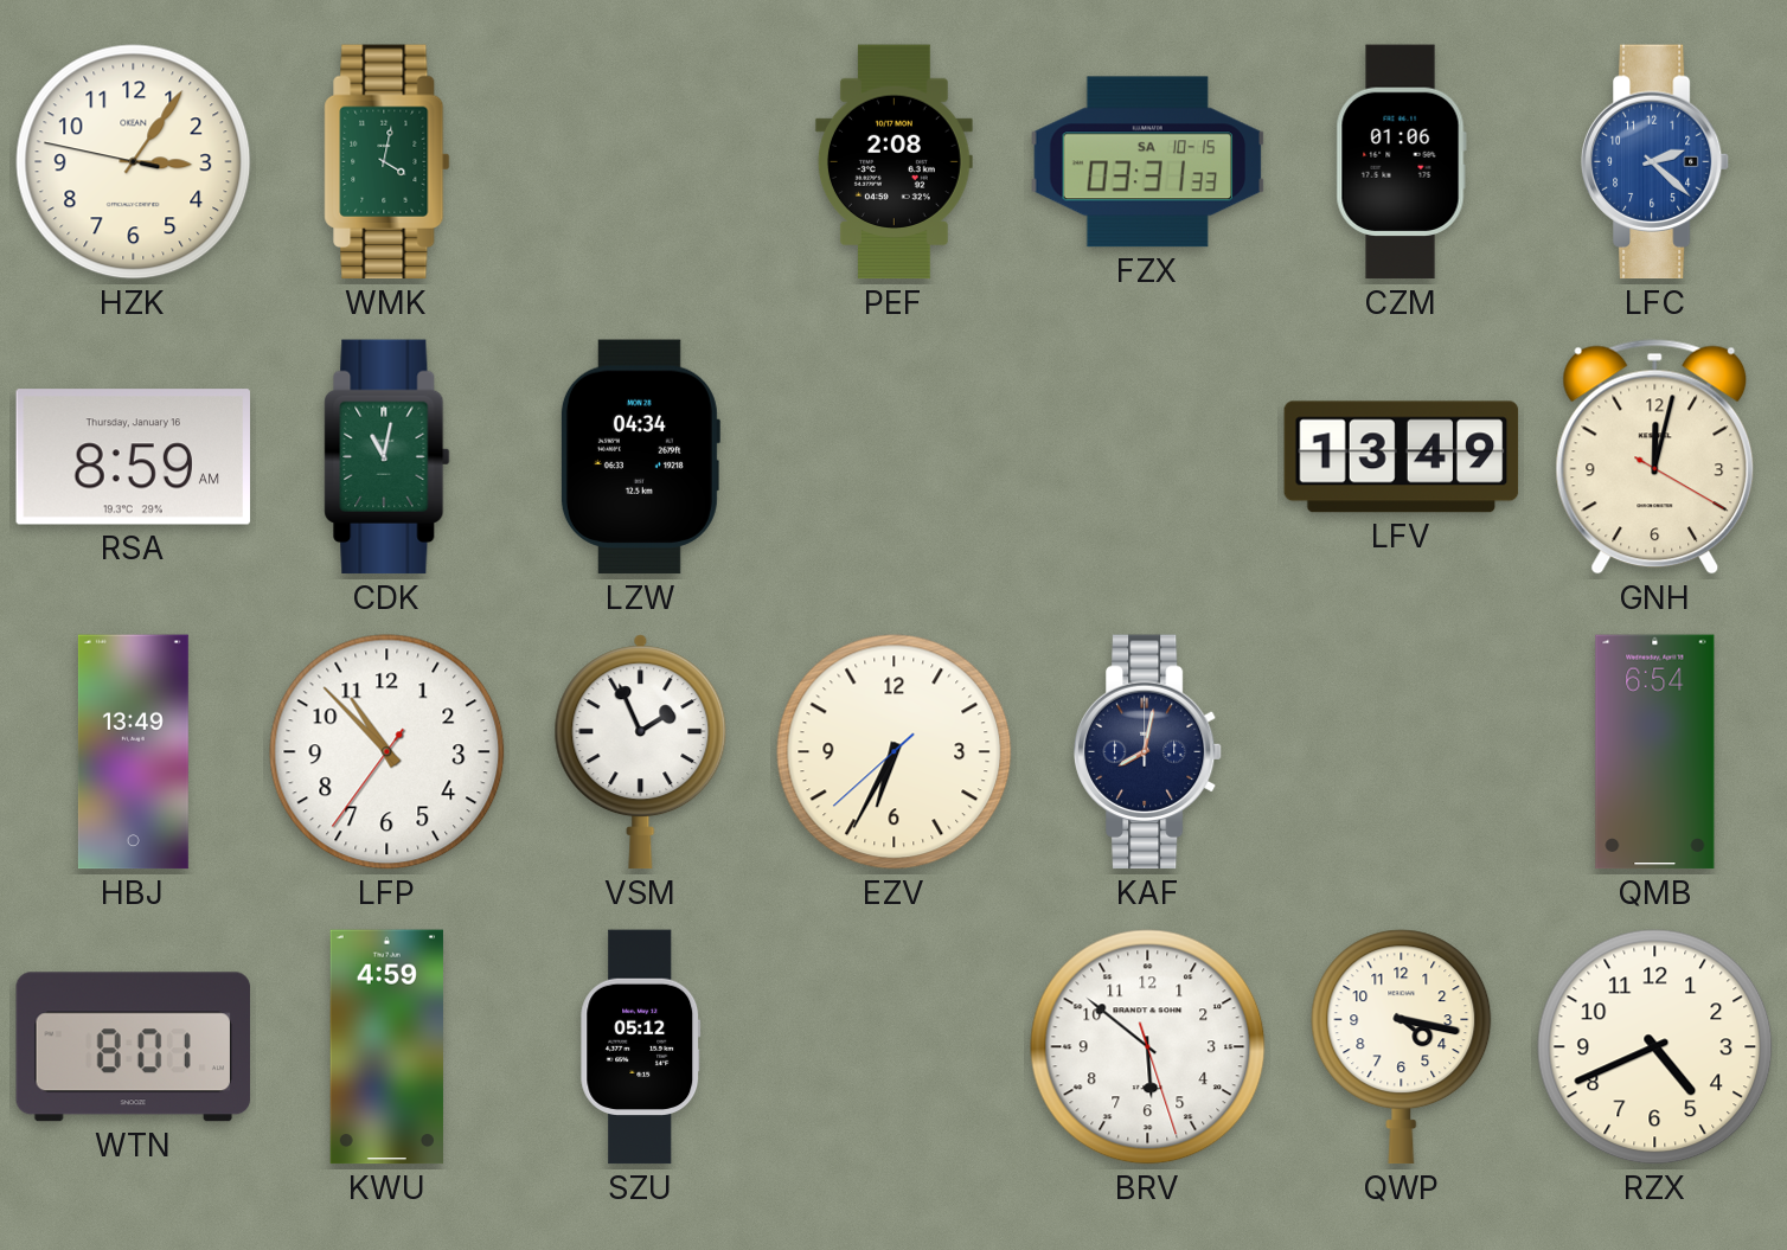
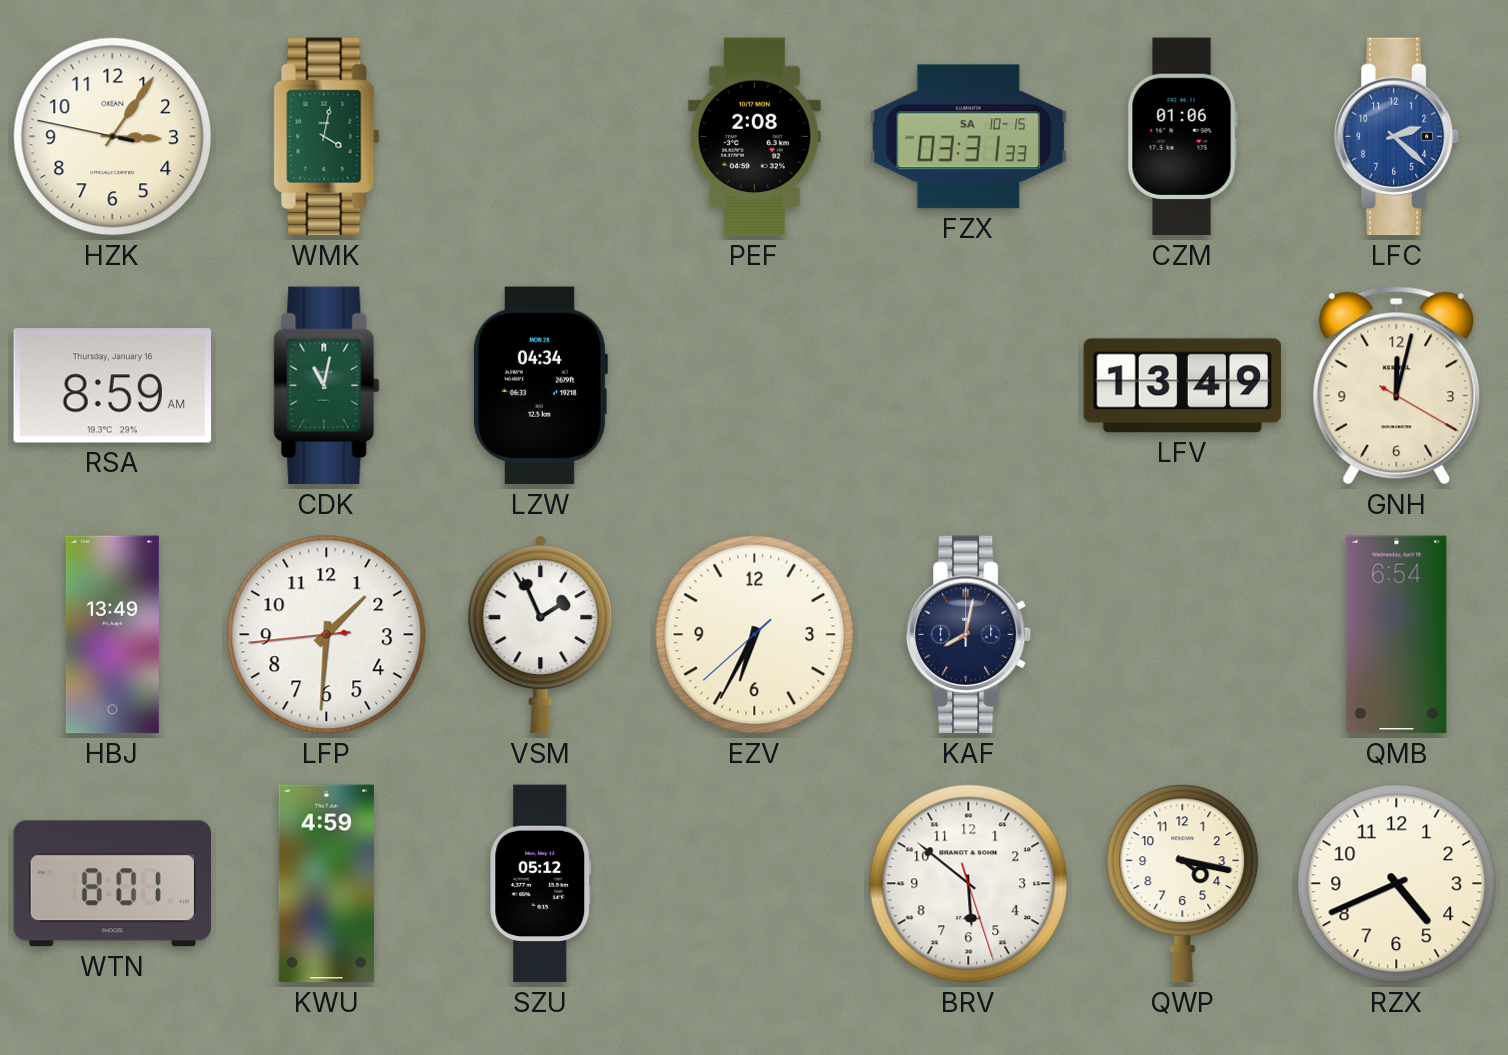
LFP: 10:52 -> 1:30 (327, 635)
